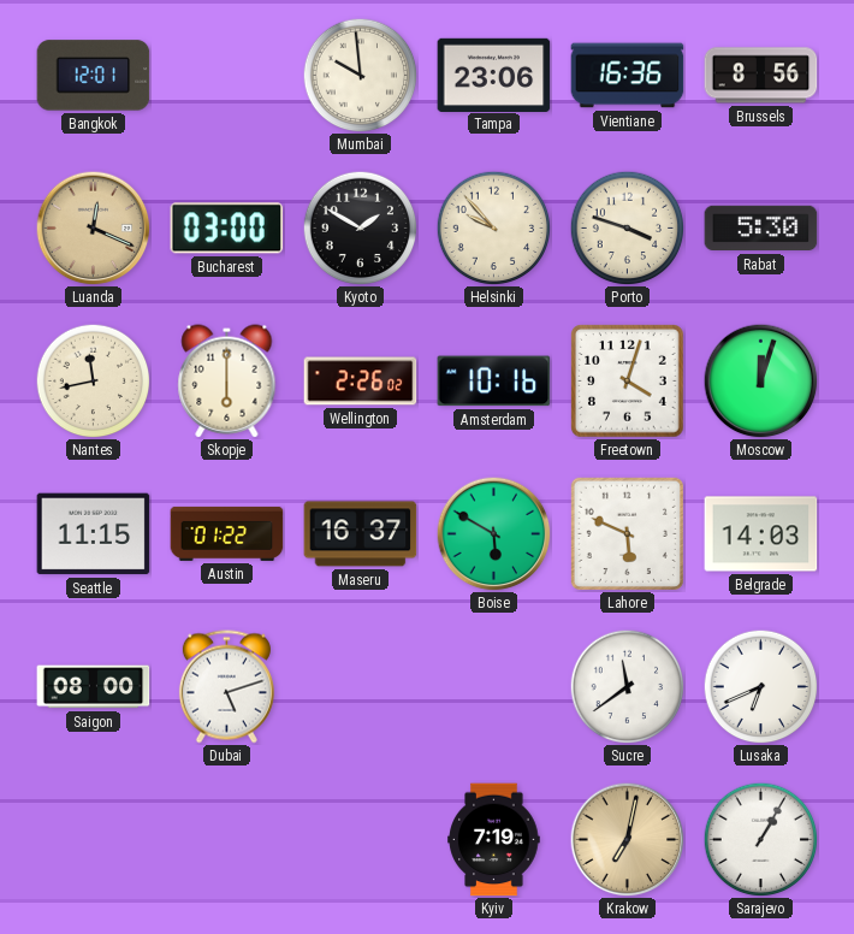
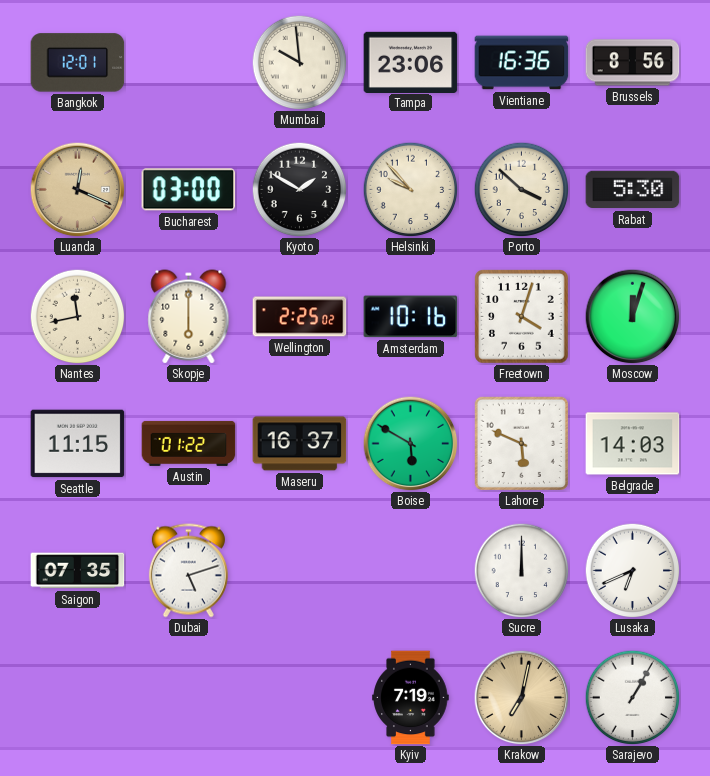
Porto: 3:48 -> 3:52 (521, 189)
Wellington: 2:26 -> 2:25 (300, 317)
Saigon: 08:00 -> 07:35 (78, 571)
Sucre: 11:39 -> 12:00 (521, 570)
